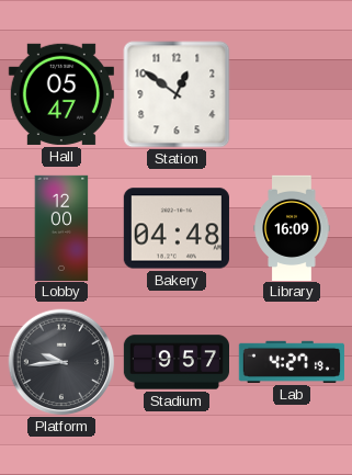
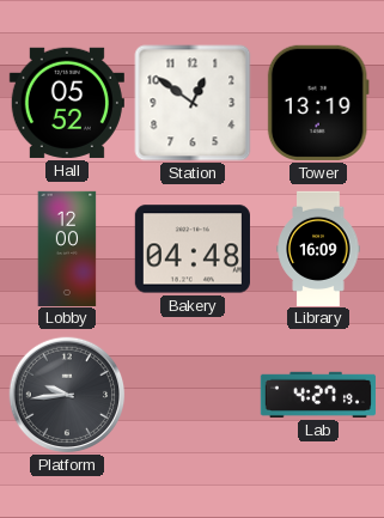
Hall: 05:47 -> 05:52 (67, 103)
Tower: none -> 13:19 (318, 103)
Stadium: 9:57 -> none (175, 362)
